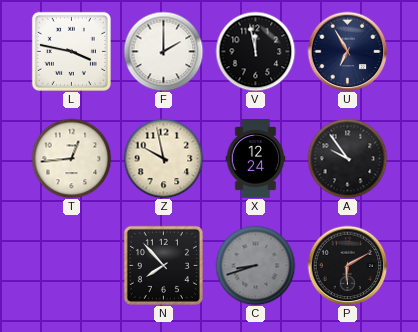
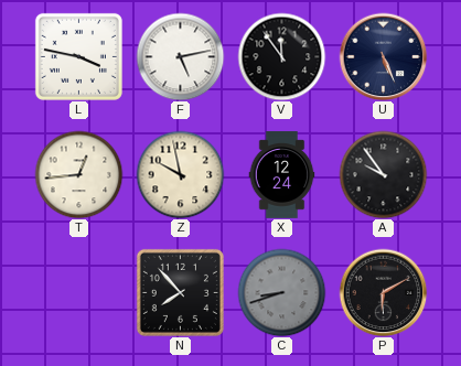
F: 2:00 -> 5:13 (180, 56)
V: 11:58 -> 11:54 (281, 56)
U: 6:55 -> 5:26 (383, 56)
